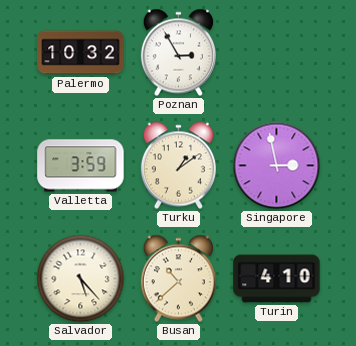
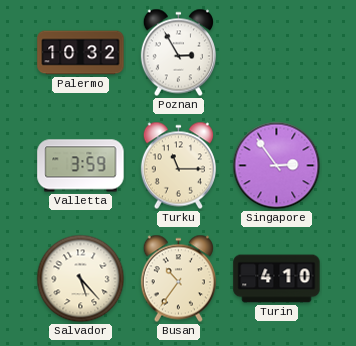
Turku: 1:09 -> 11:15 (178, 166)
Singapore: 2:58 -> 2:54 (277, 166)
Busan: 10:38 -> 10:36 (178, 279)
